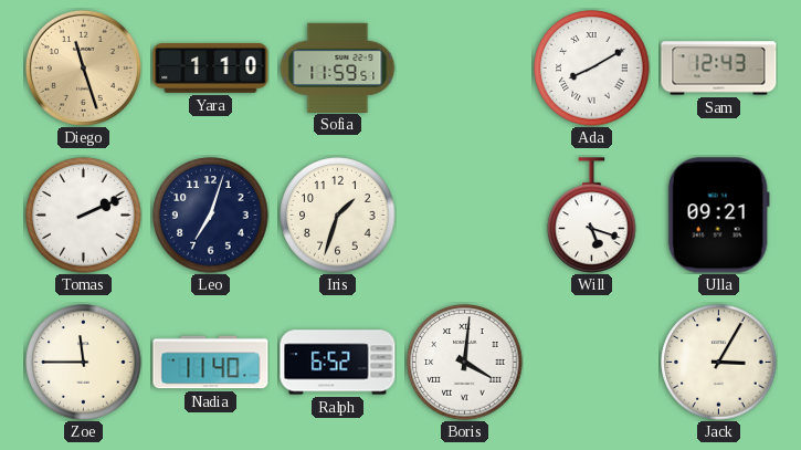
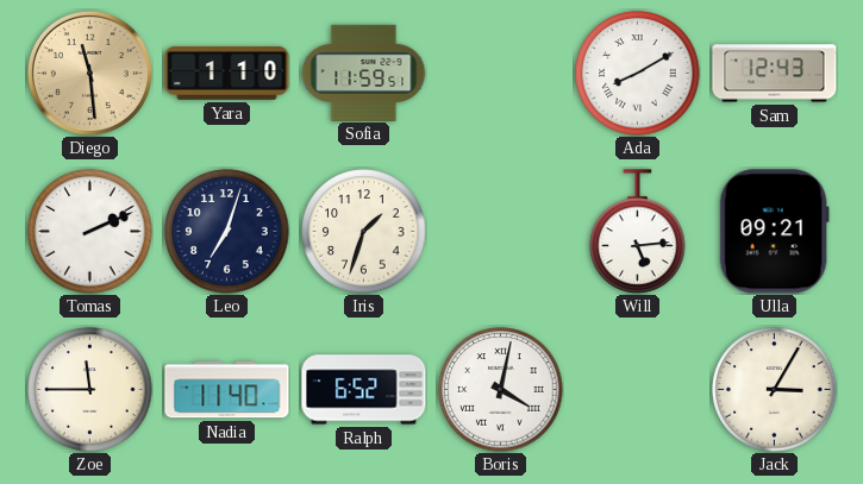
Diego: 11:27 -> 11:29 (89, 73)
Will: 5:18 -> 5:14 (638, 232)
Boris: 4:01 -> 4:02 (501, 390)
